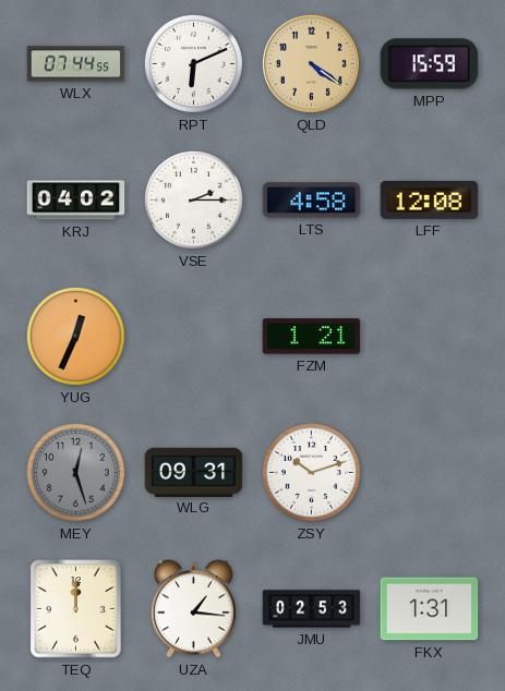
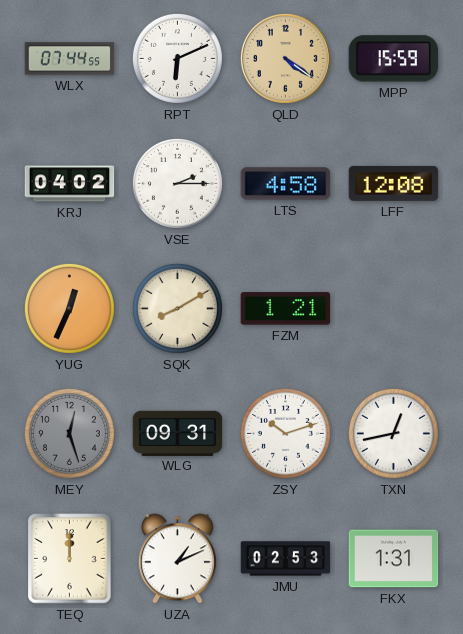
SQK: none -> 8:10 (177, 308)
TXN: none -> 12:43 (393, 433)
UZA: 1:16 -> 1:11 (177, 559)
